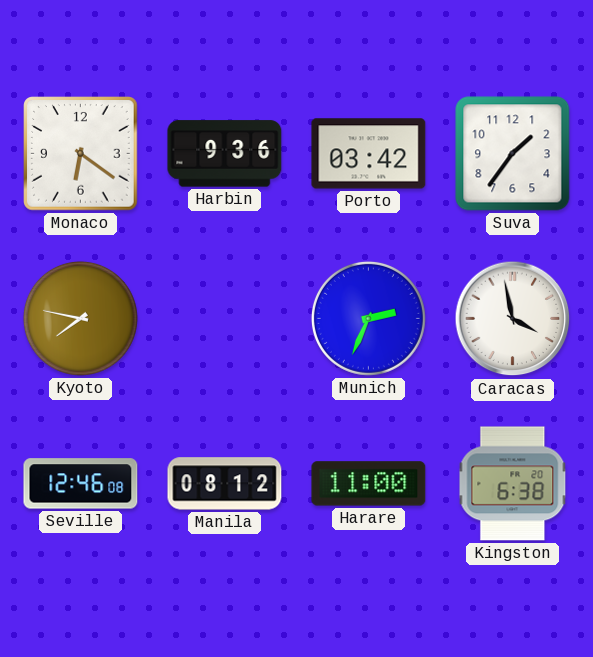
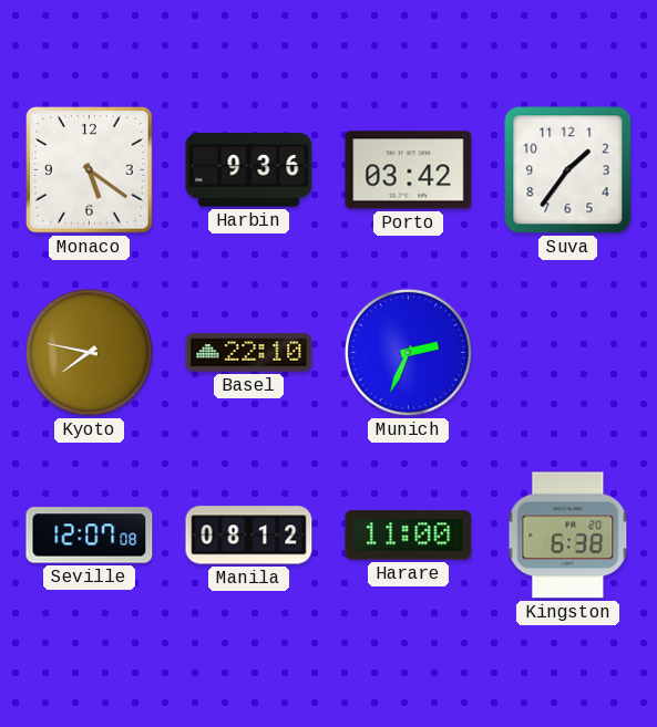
Monaco: 6:21 -> 5:21 (90, 170)
Basel: none -> 22:10 (249, 353)
Caracas: 3:58 -> none (513, 319)
Seville: 12:46 -> 12:07 (90, 536)
